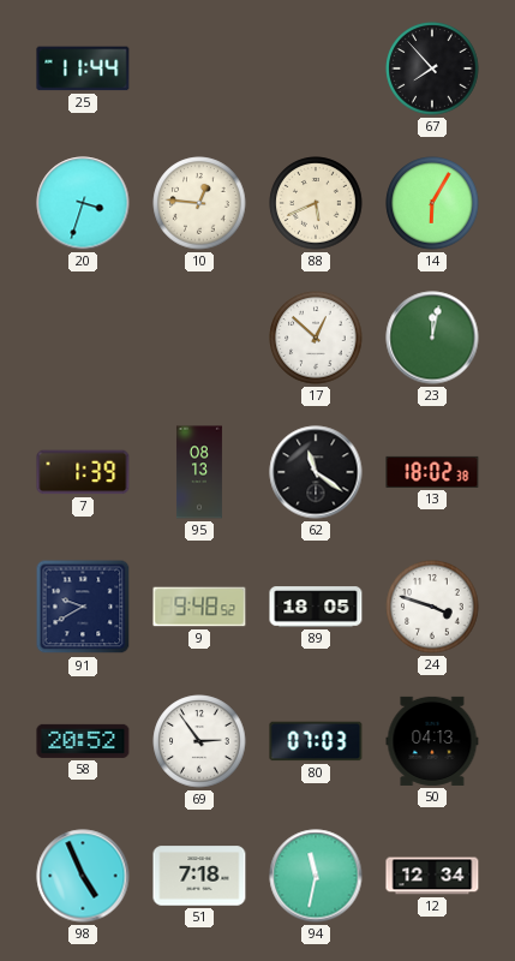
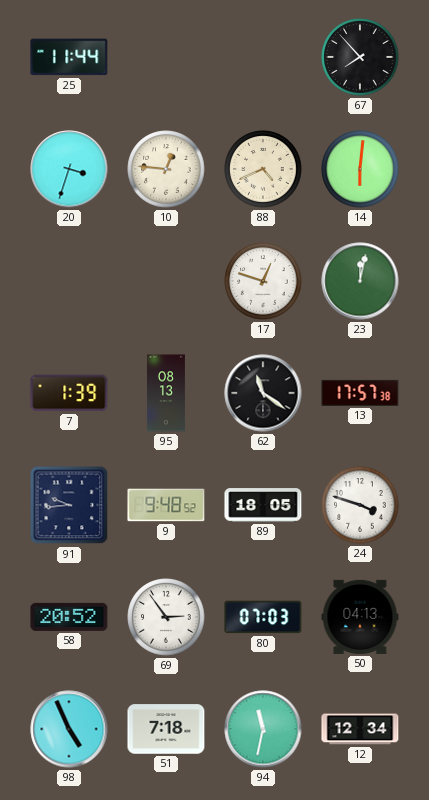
88: 5:41 -> 4:41 (263, 169)
14: 6:05 -> 6:01 (360, 169)
17: 12:52 -> 12:48 (263, 281)
13: 18:02 -> 17:57 (360, 393)
91: 9:40 -> 9:44 (69, 505)
